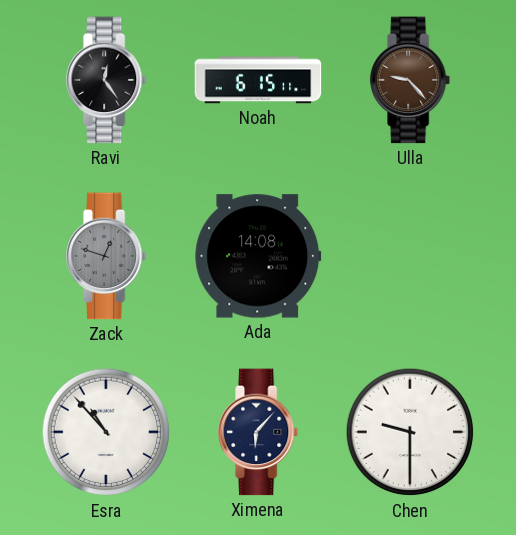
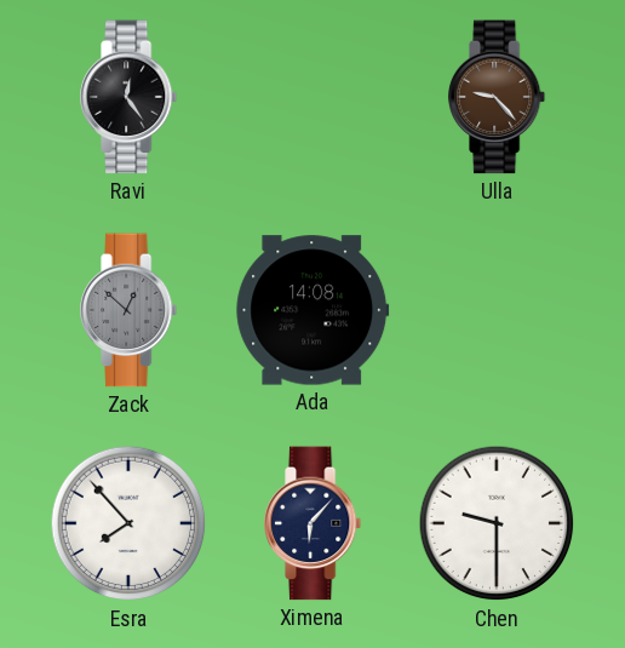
Noah: 6:15 -> none (258, 80)
Zack: 12:48 -> 12:52 (130, 310)
Esra: 10:53 -> 7:53 (128, 523)
